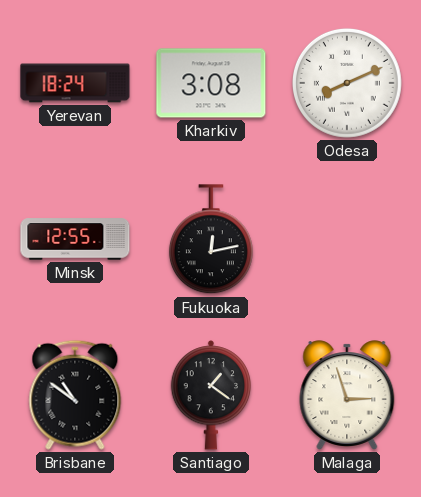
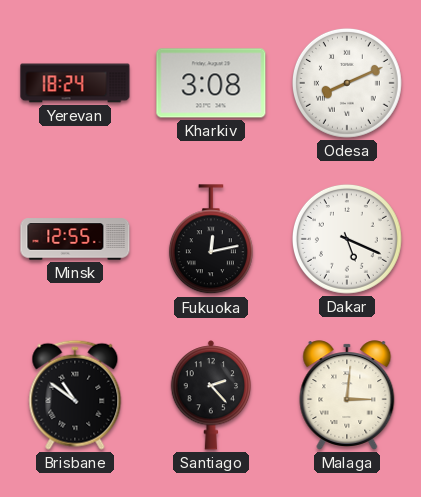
Dakar: none -> 5:19 (347, 239)
Santiago: 1:21 -> 2:23 (211, 395)
Malaga: 2:57 -> 3:01 (347, 395)
